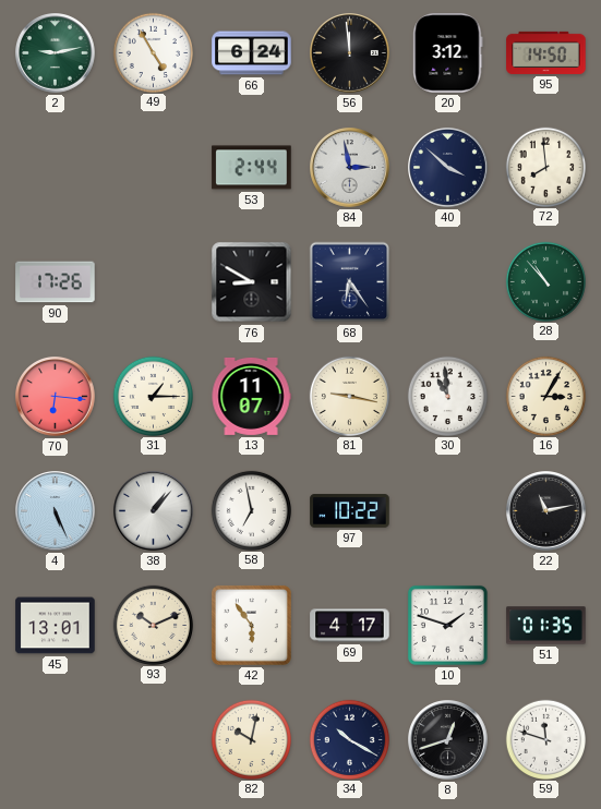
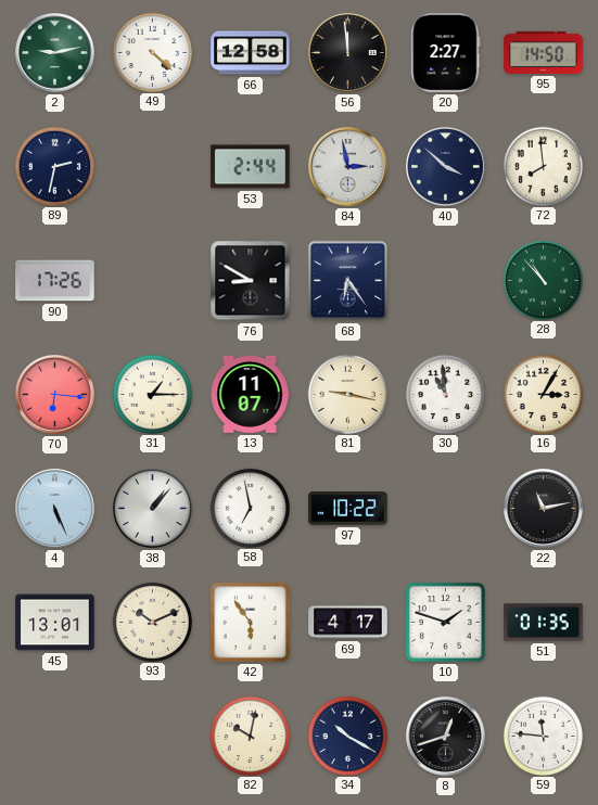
49: 4:55 -> 4:22 (152, 52)
66: 6:24 -> 12:58 (251, 53)
20: 3:12 -> 2:27 (446, 53)
89: none -> 2:32 (54, 166)
59: 11:48 -> 11:46 (543, 736)
